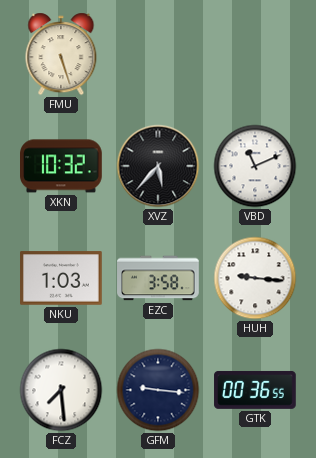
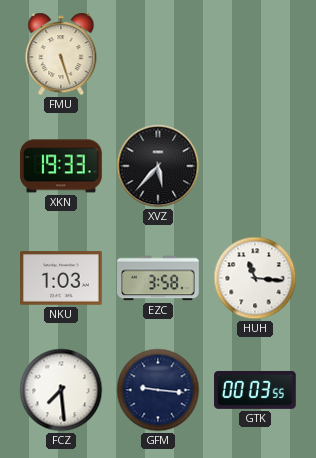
XKN: 10:32 -> 19:33 (62, 166)
VBD: 11:11 -> none (255, 166)
HUH: 9:16 -> 11:16 (255, 278)
GTK: 00:36 -> 00:03 (255, 390)
